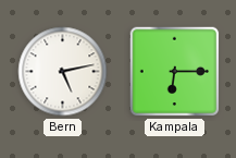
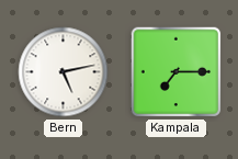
Kampala: 6:15 -> 7:15 (177, 72)
